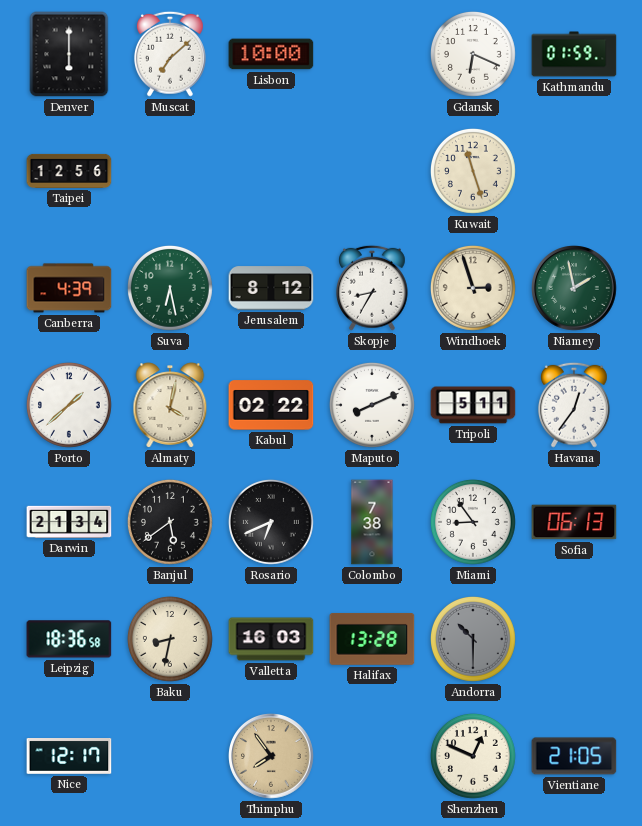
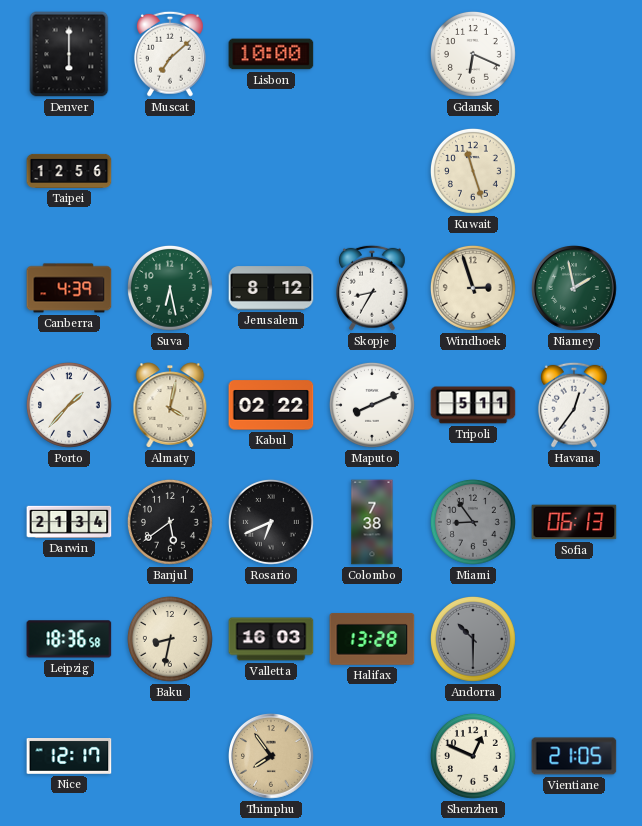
Kathmandu: 01:59 -> none (574, 54)
Porto: 1:38 -> 1:37 (69, 405)
Miami dial: white -> grey (473, 522)
